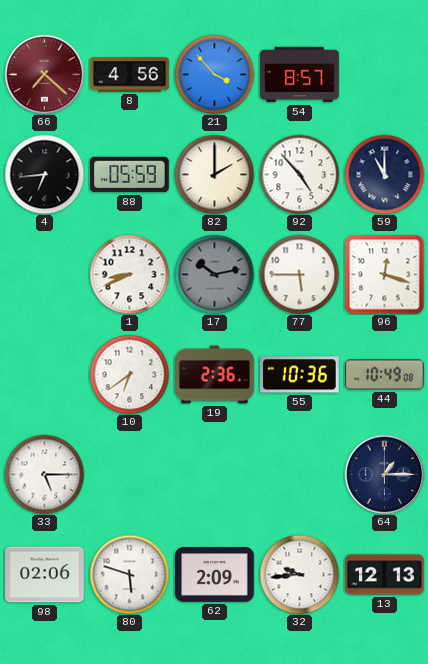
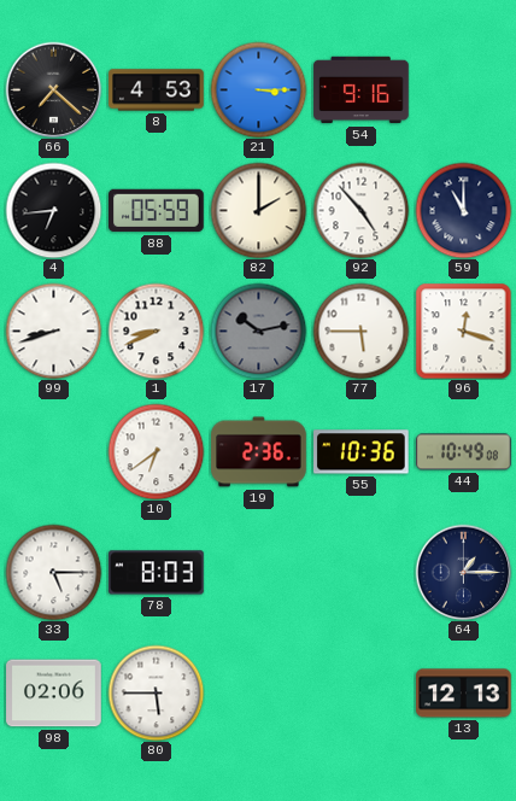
66 dial: burgundy -> black (53, 89)
8: 4:56 -> 4:53 (157, 90)
21: 3:53 -> 3:15 (258, 89)
54: 8:57 -> 9:16 (362, 90)
99: none -> 8:42 (53, 331)
78: none -> 8:03 (157, 573)
80: 5:48 -> 5:45 (156, 692)
62: 2:09 -> none (215, 575)
32: 9:44 -> none (299, 574)
